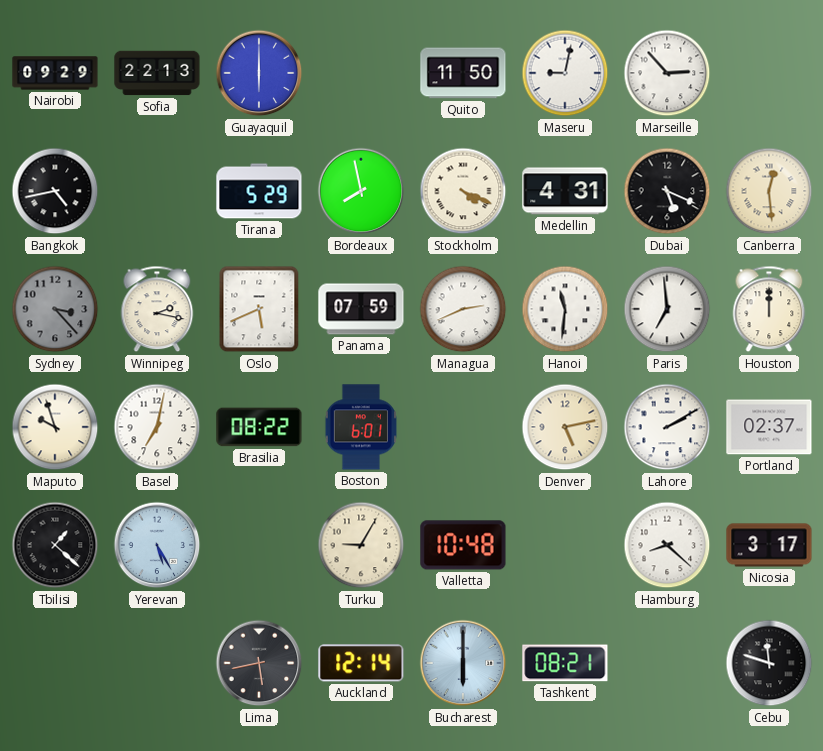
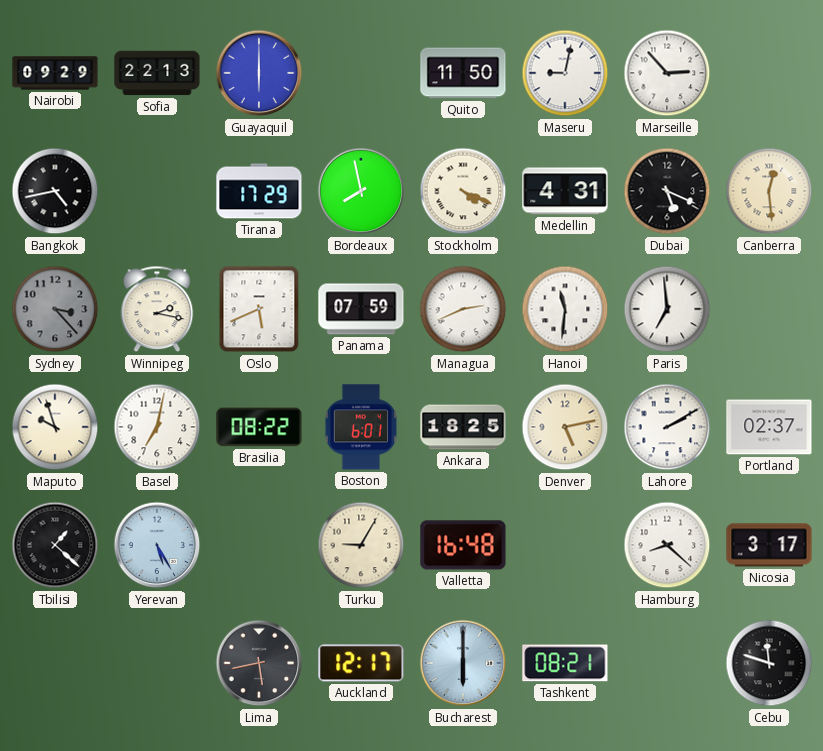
Tirana: 5:29 -> 17:29 (259, 191)
Houston: 12:00 -> none (769, 309)
Ankara: none -> 18:25 (463, 427)
Valletta: 10:48 -> 16:48 (463, 545)
Auckland: 12:14 -> 12:17 (361, 663)
